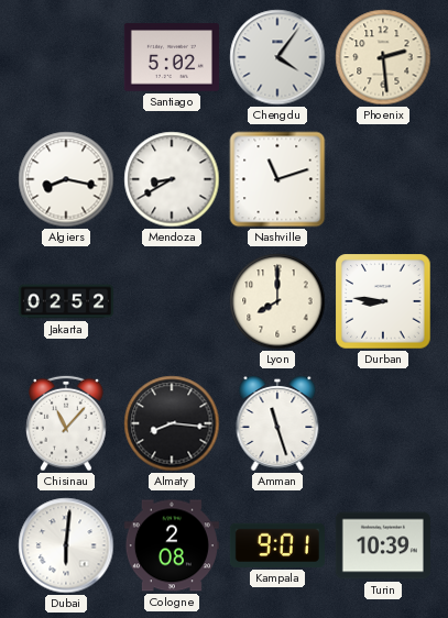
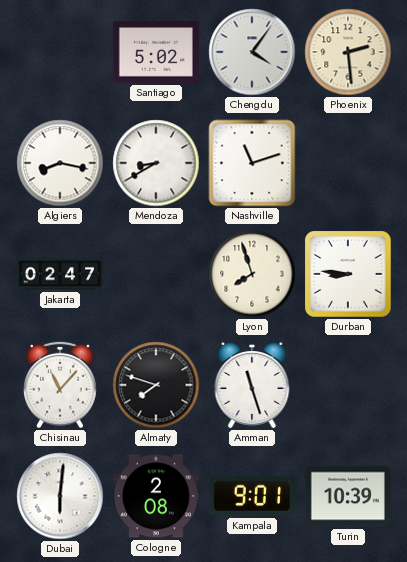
Jakarta: 02:52 -> 02:47 (60, 274)
Lyon: 8:00 -> 7:57 (252, 274)
Almaty: 8:16 -> 7:48 (156, 385)
